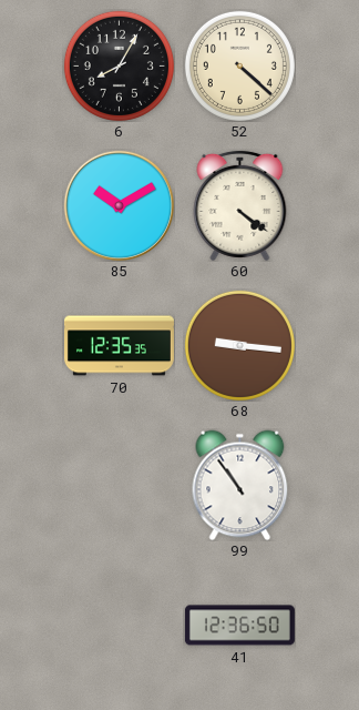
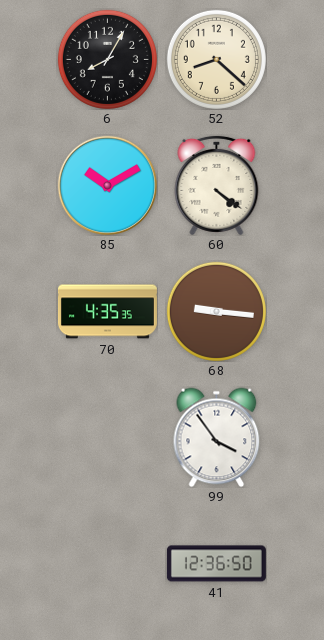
52: 4:22 -> 8:22 (216, 59)
70: 12:35 -> 4:35 (107, 312)
99: 10:54 -> 3:54 (217, 437)
